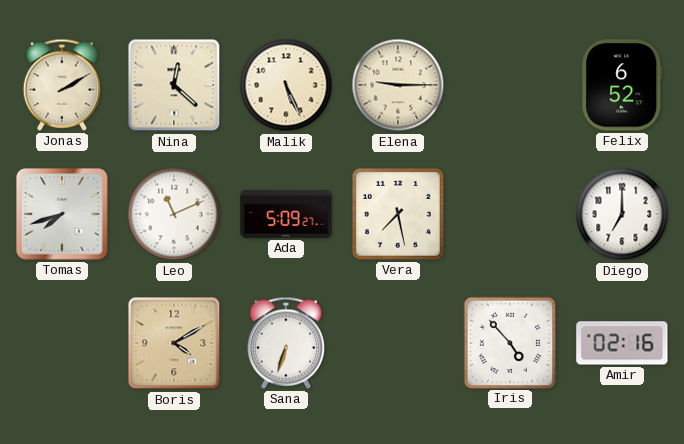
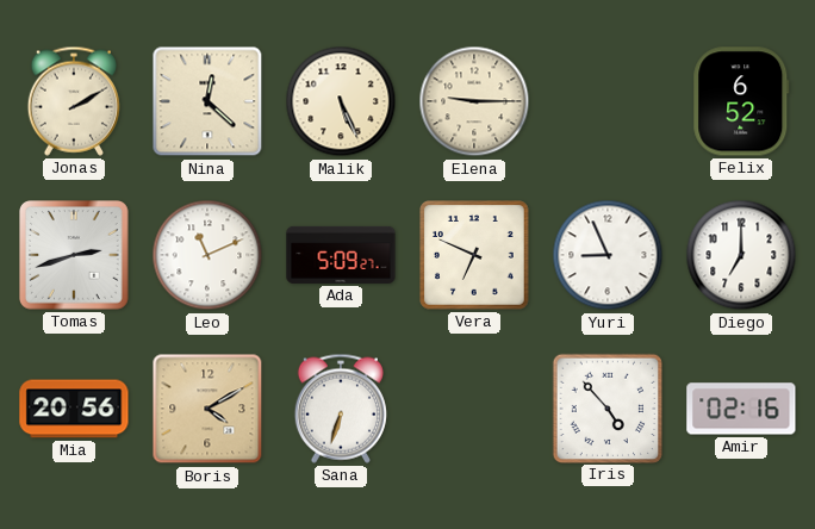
Tomas: 7:42 -> 2:42 (74, 255)
Vera: 7:28 -> 6:49 (475, 256)
Yuri: none -> 8:56 (608, 255)
Mia: none -> 20:56 (74, 409)
